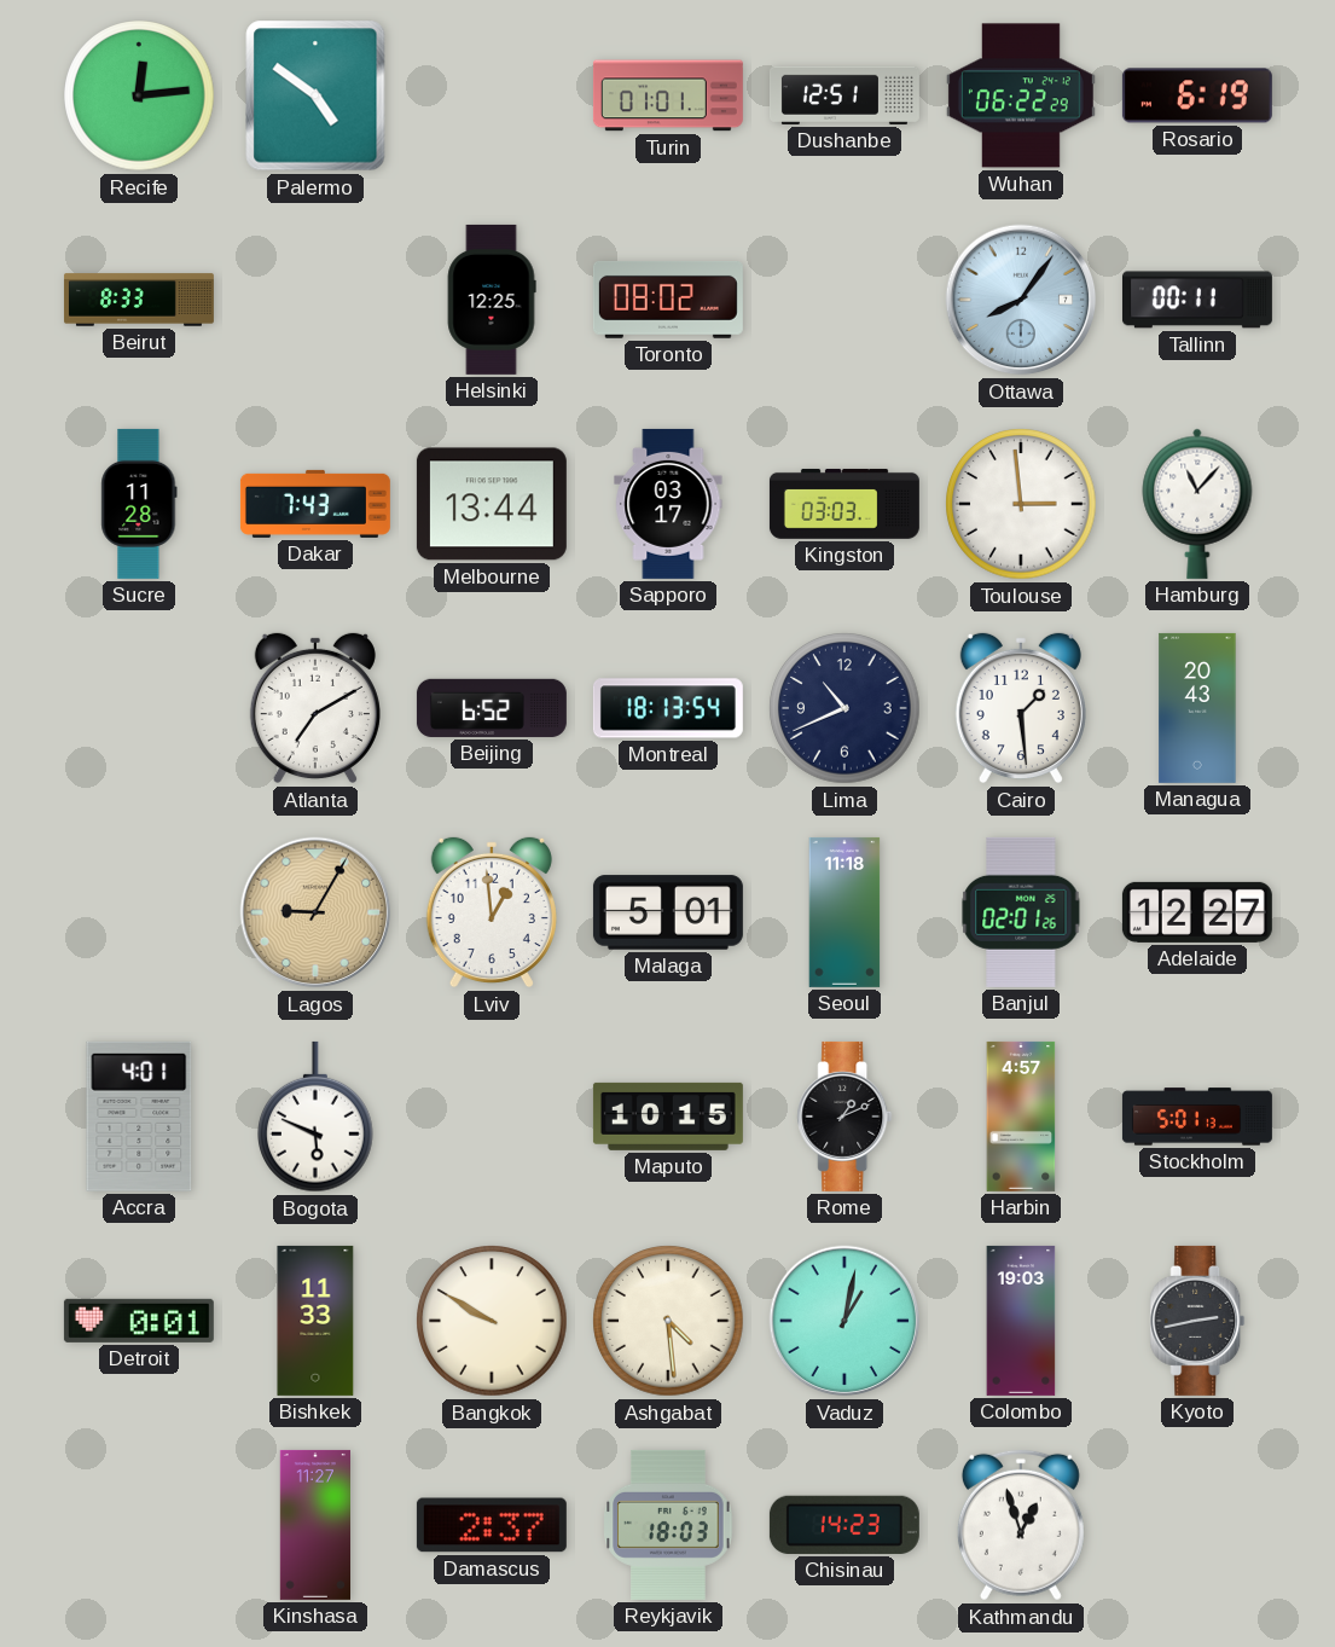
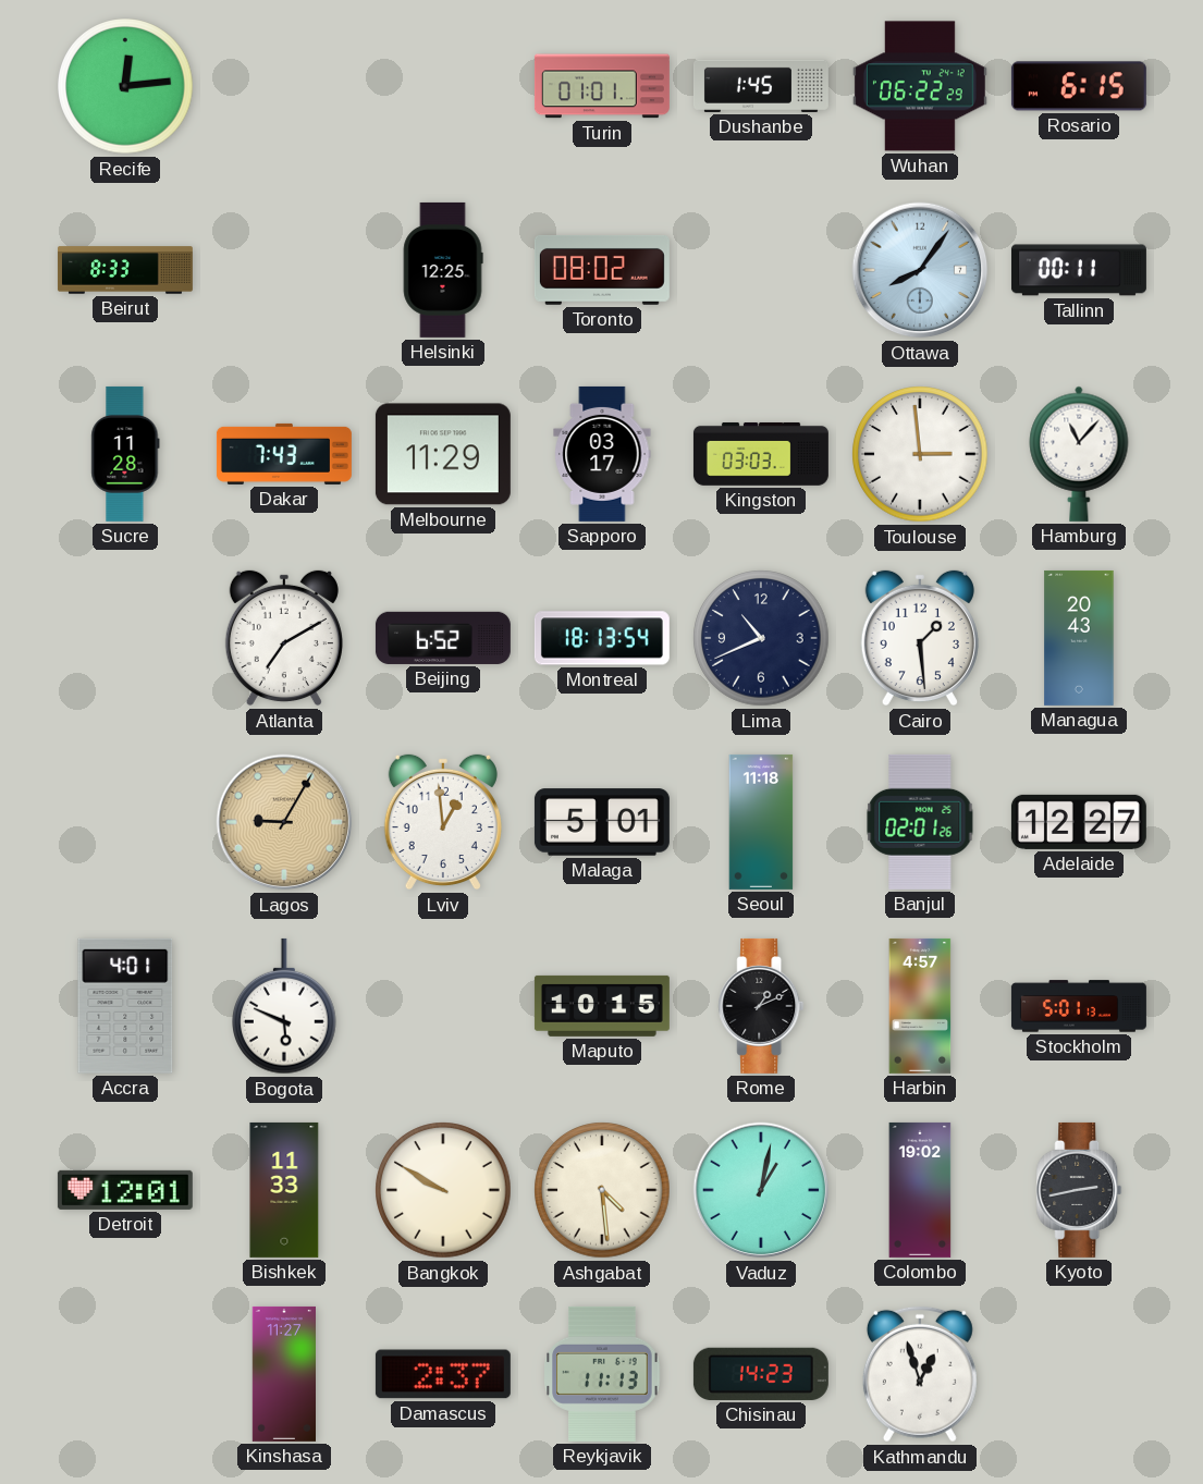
Palermo: 4:51 -> none (315, 95)
Dushanbe: 12:51 -> 1:45 (761, 86)
Rosario: 6:19 -> 6:15 (1079, 86)
Melbourne: 13:44 -> 11:29 (443, 454)
Detroit: 0:01 -> 12:01 (125, 1190)
Colombo: 19:03 -> 19:02 (920, 1190)
Reykjavik: 18:03 -> 11:13 (602, 1374)
